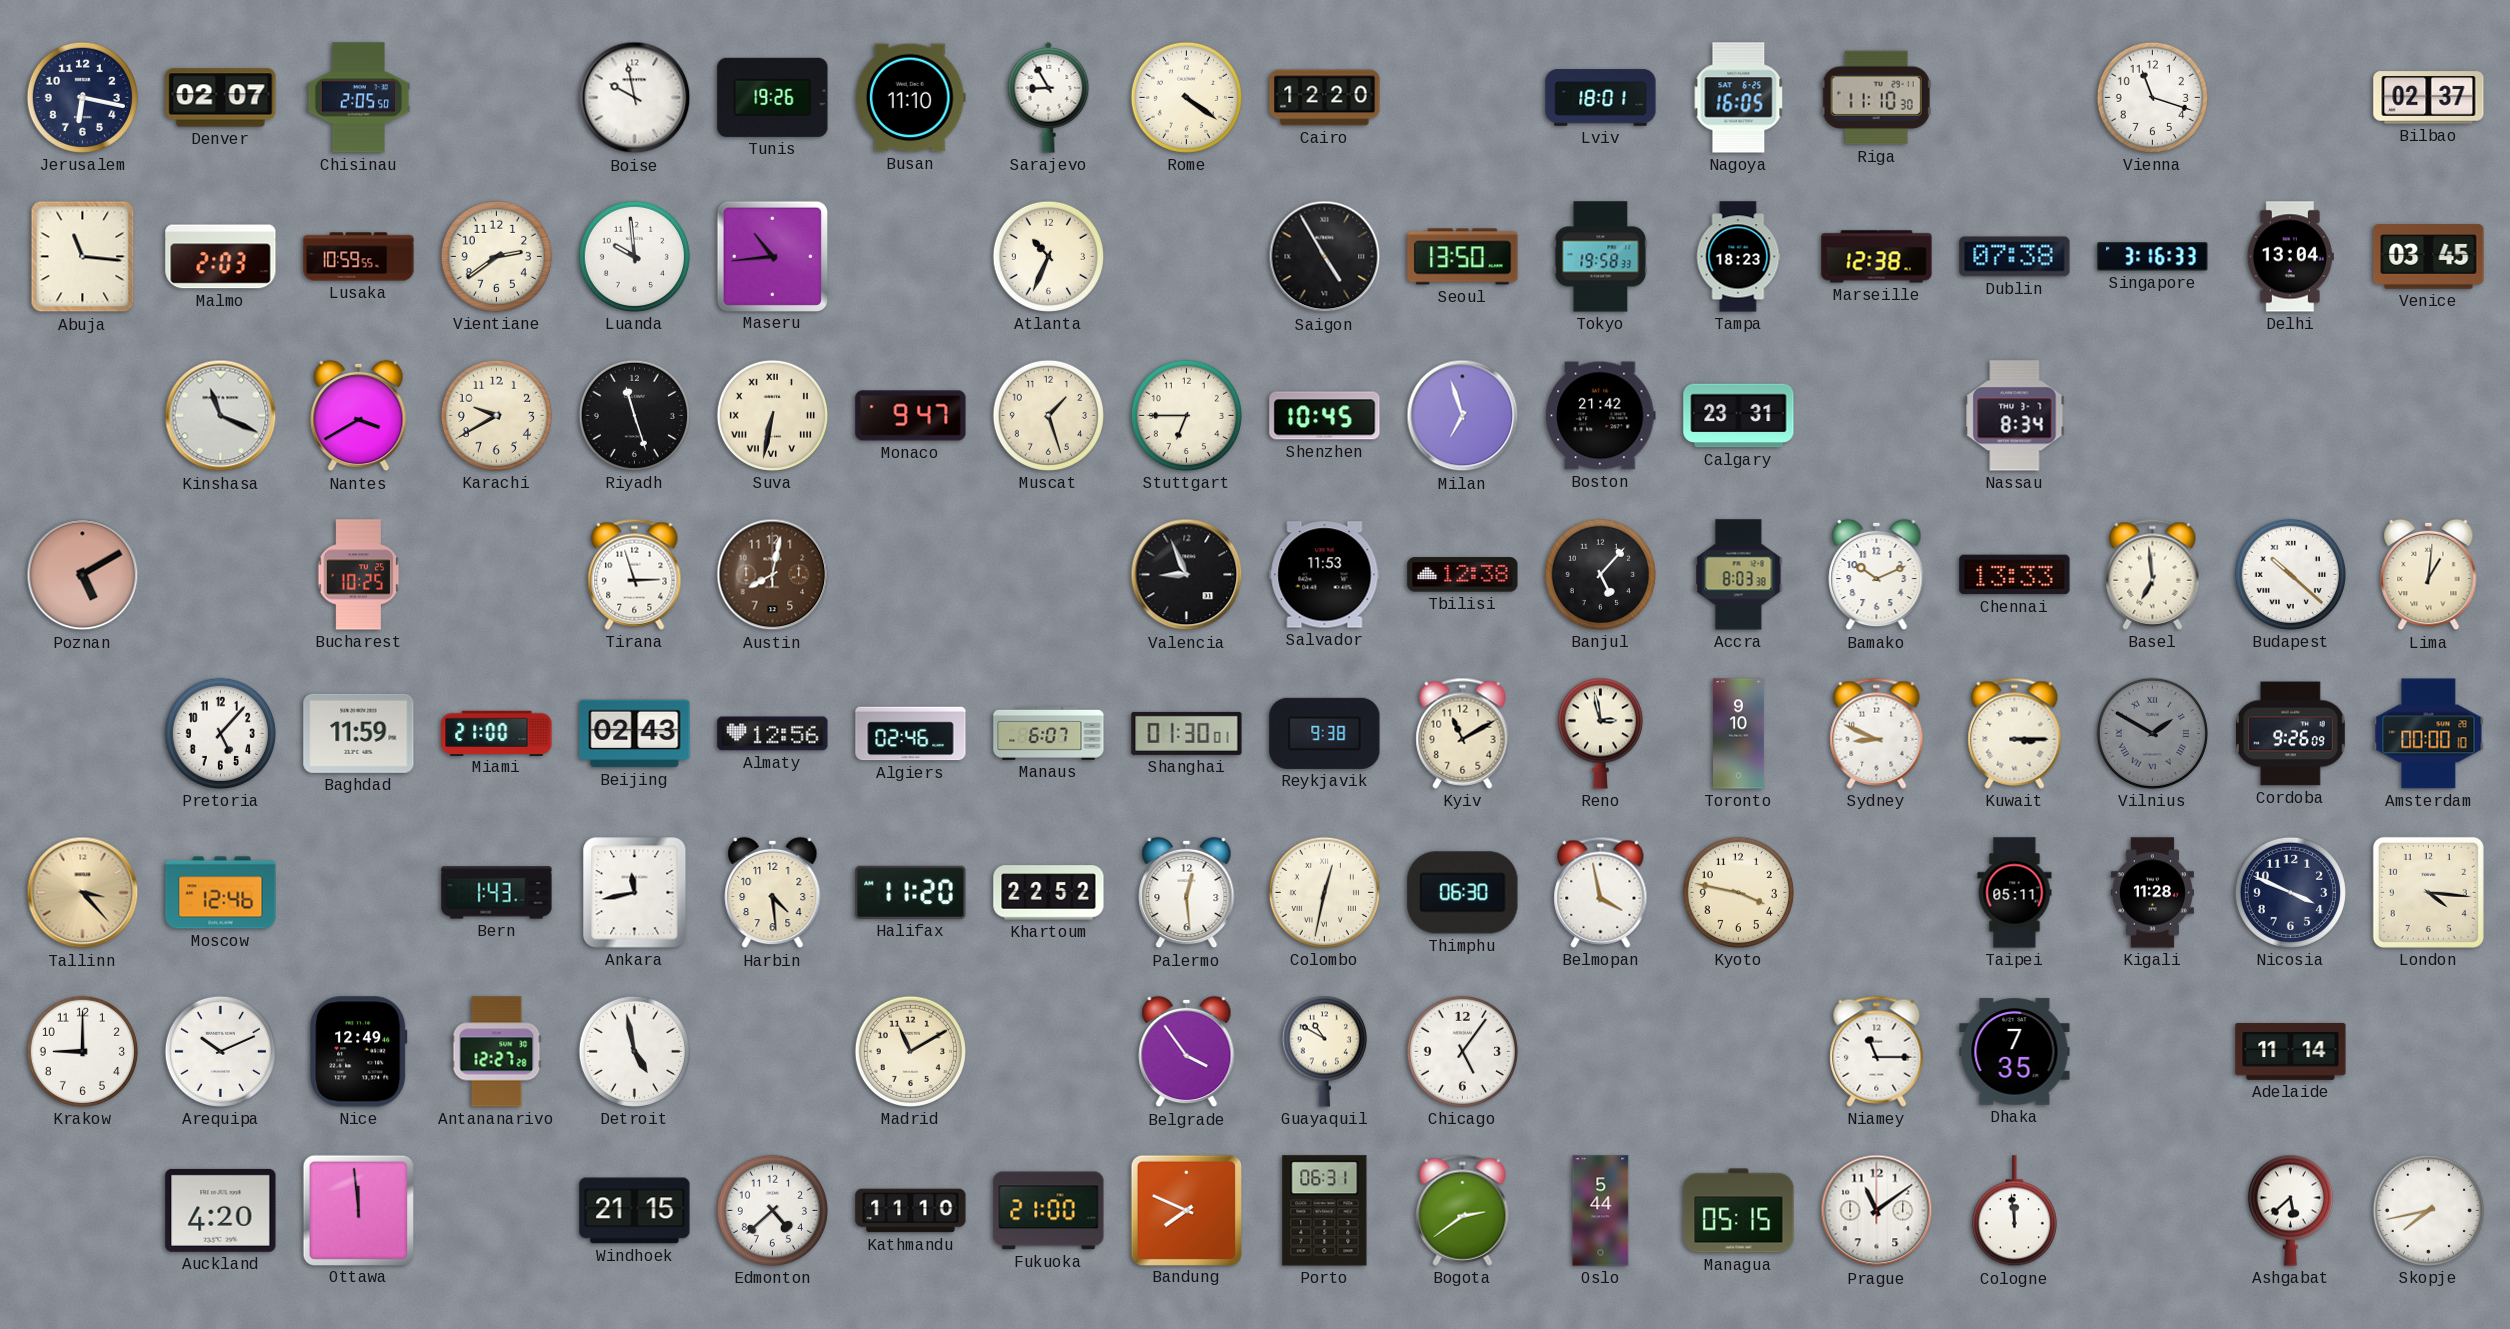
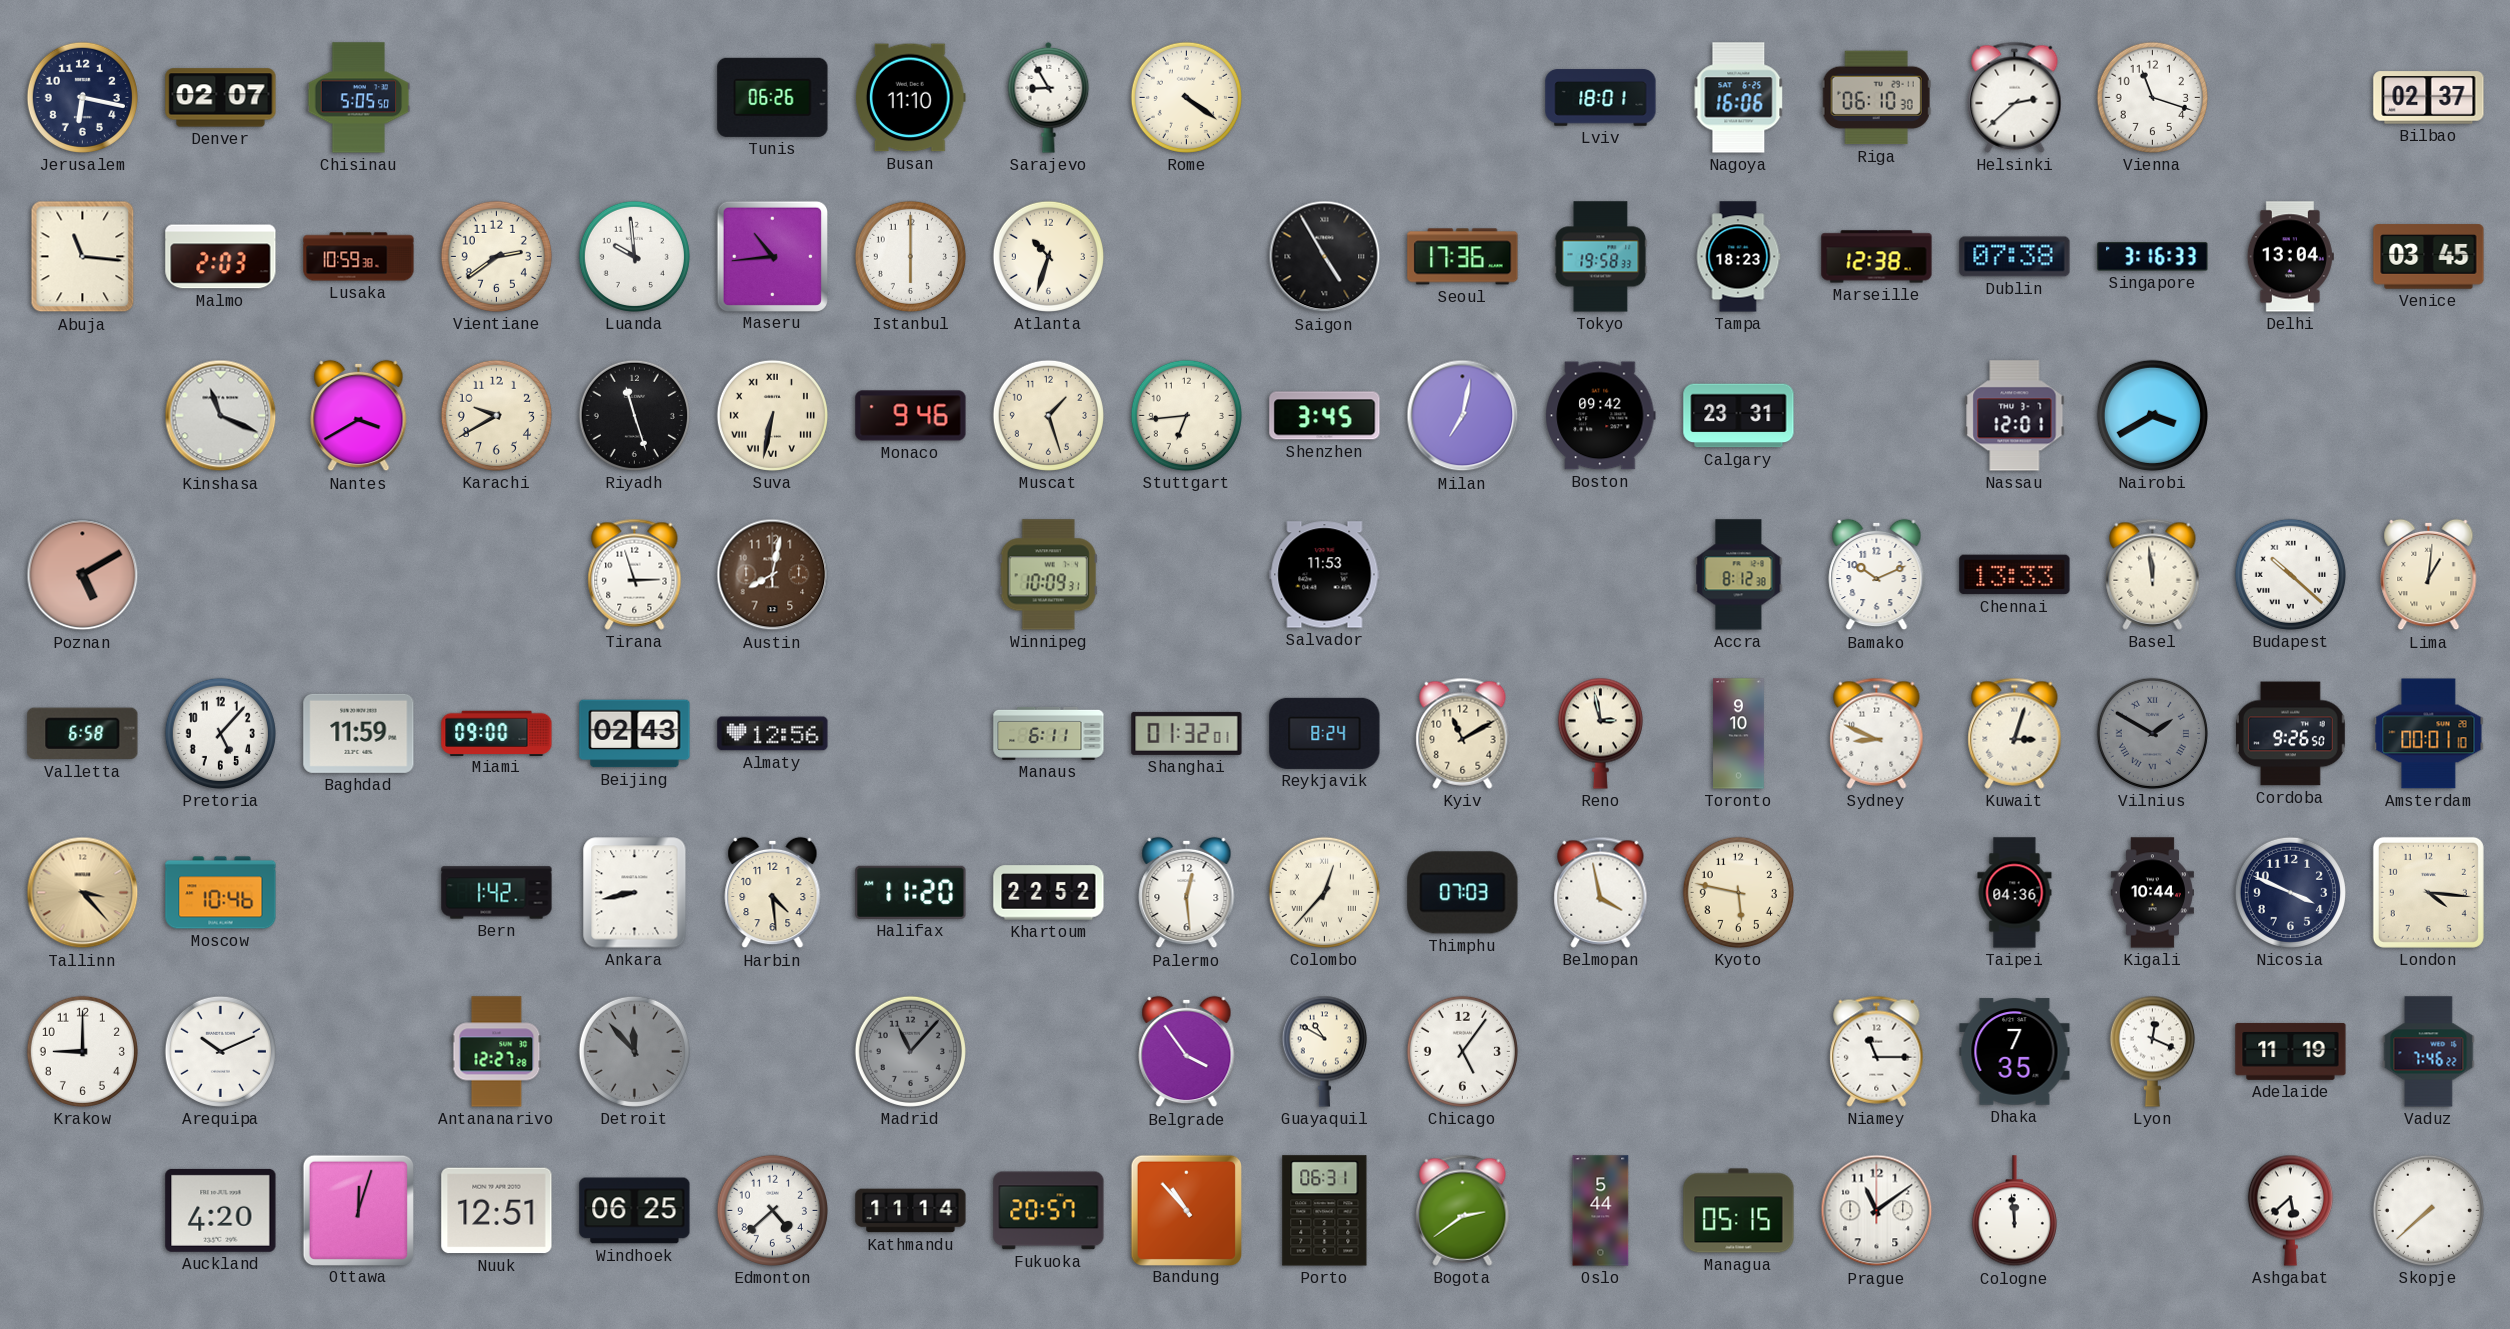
Chisinau: 2:05 -> 5:05 (359, 98)
Boise: 9:58 -> none (635, 98)
Tunis: 19:26 -> 06:26 (773, 97)
Cairo: 12:20 -> none (1325, 98)
Nagoya: 16:05 -> 16:06 (1739, 98)
Riga: 11:10 -> 06:10 (1876, 98)
Helsinki: none -> 2:38 (2015, 97)
Lusaka: 10:59:55 -> 10:59:38 (359, 257)
Istanbul: none -> 6:00 (910, 256)
Atlanta: 10:34 -> 10:33 (1048, 256)
Seoul: 13:50 -> 17:36 (1463, 257)
Monaco: 9:47 -> 9:46 (911, 416)
Stuttgart: 6:45 -> 6:44 (1186, 415)
Shenzhen: 10:45 -> 3:45 (1325, 416)
Milan: 6:57 -> 7:02 (1463, 416)
Boston: 21:42 -> 09:42 (1601, 416)
Nassau: 8:34 -> 12:01 (2015, 416)
Nairobi: none -> 3:40 (2152, 415)
Bucharest: 10:25 -> none (359, 575)
Winnipeg: none -> 10:09 (1048, 575)
Valencia: 8:56 -> none (1187, 575)
Tbilisi: 12:38 -> none (1463, 575)
Banjul: 5:07 -> none (1600, 574)
Accra: 8:03 -> 8:12 (1739, 575)
Basel: 6:59 -> 11:59 (2153, 574)
Valletta: none -> 6:58 (83, 734)
Miami: 21:00 -> 09:00 (497, 733)
Algiers: 02:46 -> none (911, 734)
Manaus: 6:07 -> 6:11 (1049, 733)
Shanghai: 01:30 -> 01:32 (1187, 733)
Reykjavik: 9:38 -> 8:24 (1325, 733)
Kuwait: 3:15 -> 3:03 (2015, 733)
Cordoba: 9:26:09 -> 9:26:50 (2291, 734)
Amsterdam: 00:00 -> 00:01 (2429, 734)
Moscow: 12:46 -> 10:46 (221, 893)
Bern: 1:43 -> 1:42 (497, 893)
Ankara: 11:43 -> 8:43 (635, 893)
Colombo: 12:32 -> 12:37 (1324, 892)
Thimphu: 06:30 -> 07:03 (1463, 893)
Kyoto: 3:47 -> 5:47 (1738, 892)
Taipei: 05:11 -> 04:36 (2015, 893)
Kigali: 11:28 -> 10:44 (2152, 893)
Nice: 12:49 -> none (359, 1052)
Detroit: 4:58 -> 11:53 (634, 1051)
Detroit dial: white -> grey (634, 1051)
Madrid: 11:10 -> 11:07 (910, 1051)
Madrid dial: cream -> grey (910, 1051)
Lyon: none -> 12:19 (2152, 1051)
Adelaide: 11:14 -> 11:19 (2291, 1051)
Vaduz: none -> 7:46 (2429, 1052)
Ottawa: 11:59 -> 12:03 (358, 1210)
Nuuk: none -> 12:51 (497, 1211)
Windhoek: 21:15 -> 06:25 (635, 1211)
Kathmandu: 11:10 -> 11:14 (911, 1211)
Fukuoka: 21:00 -> 20:57 (1049, 1211)
Bandung: 7:49 -> 10:53 (1186, 1210)
Skopje: 7:43 -> 7:38 (2428, 1210)
